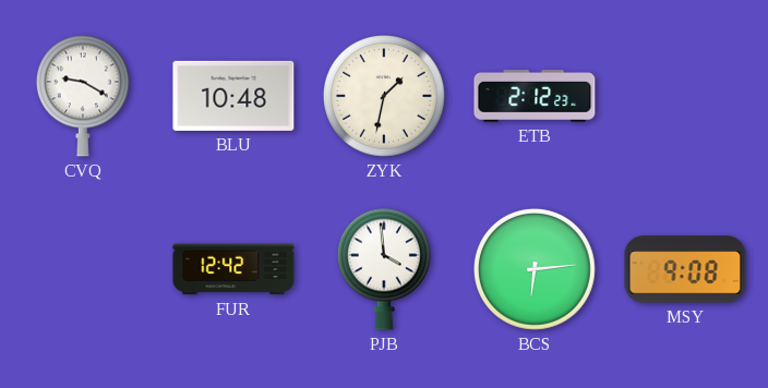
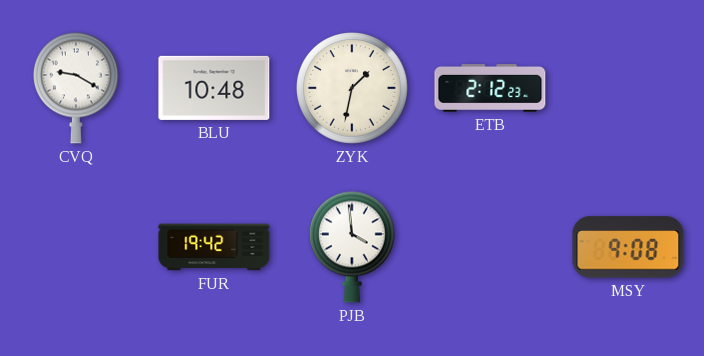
FUR: 12:42 -> 19:42 (214, 247)
BCS: 6:14 -> none (536, 270)
